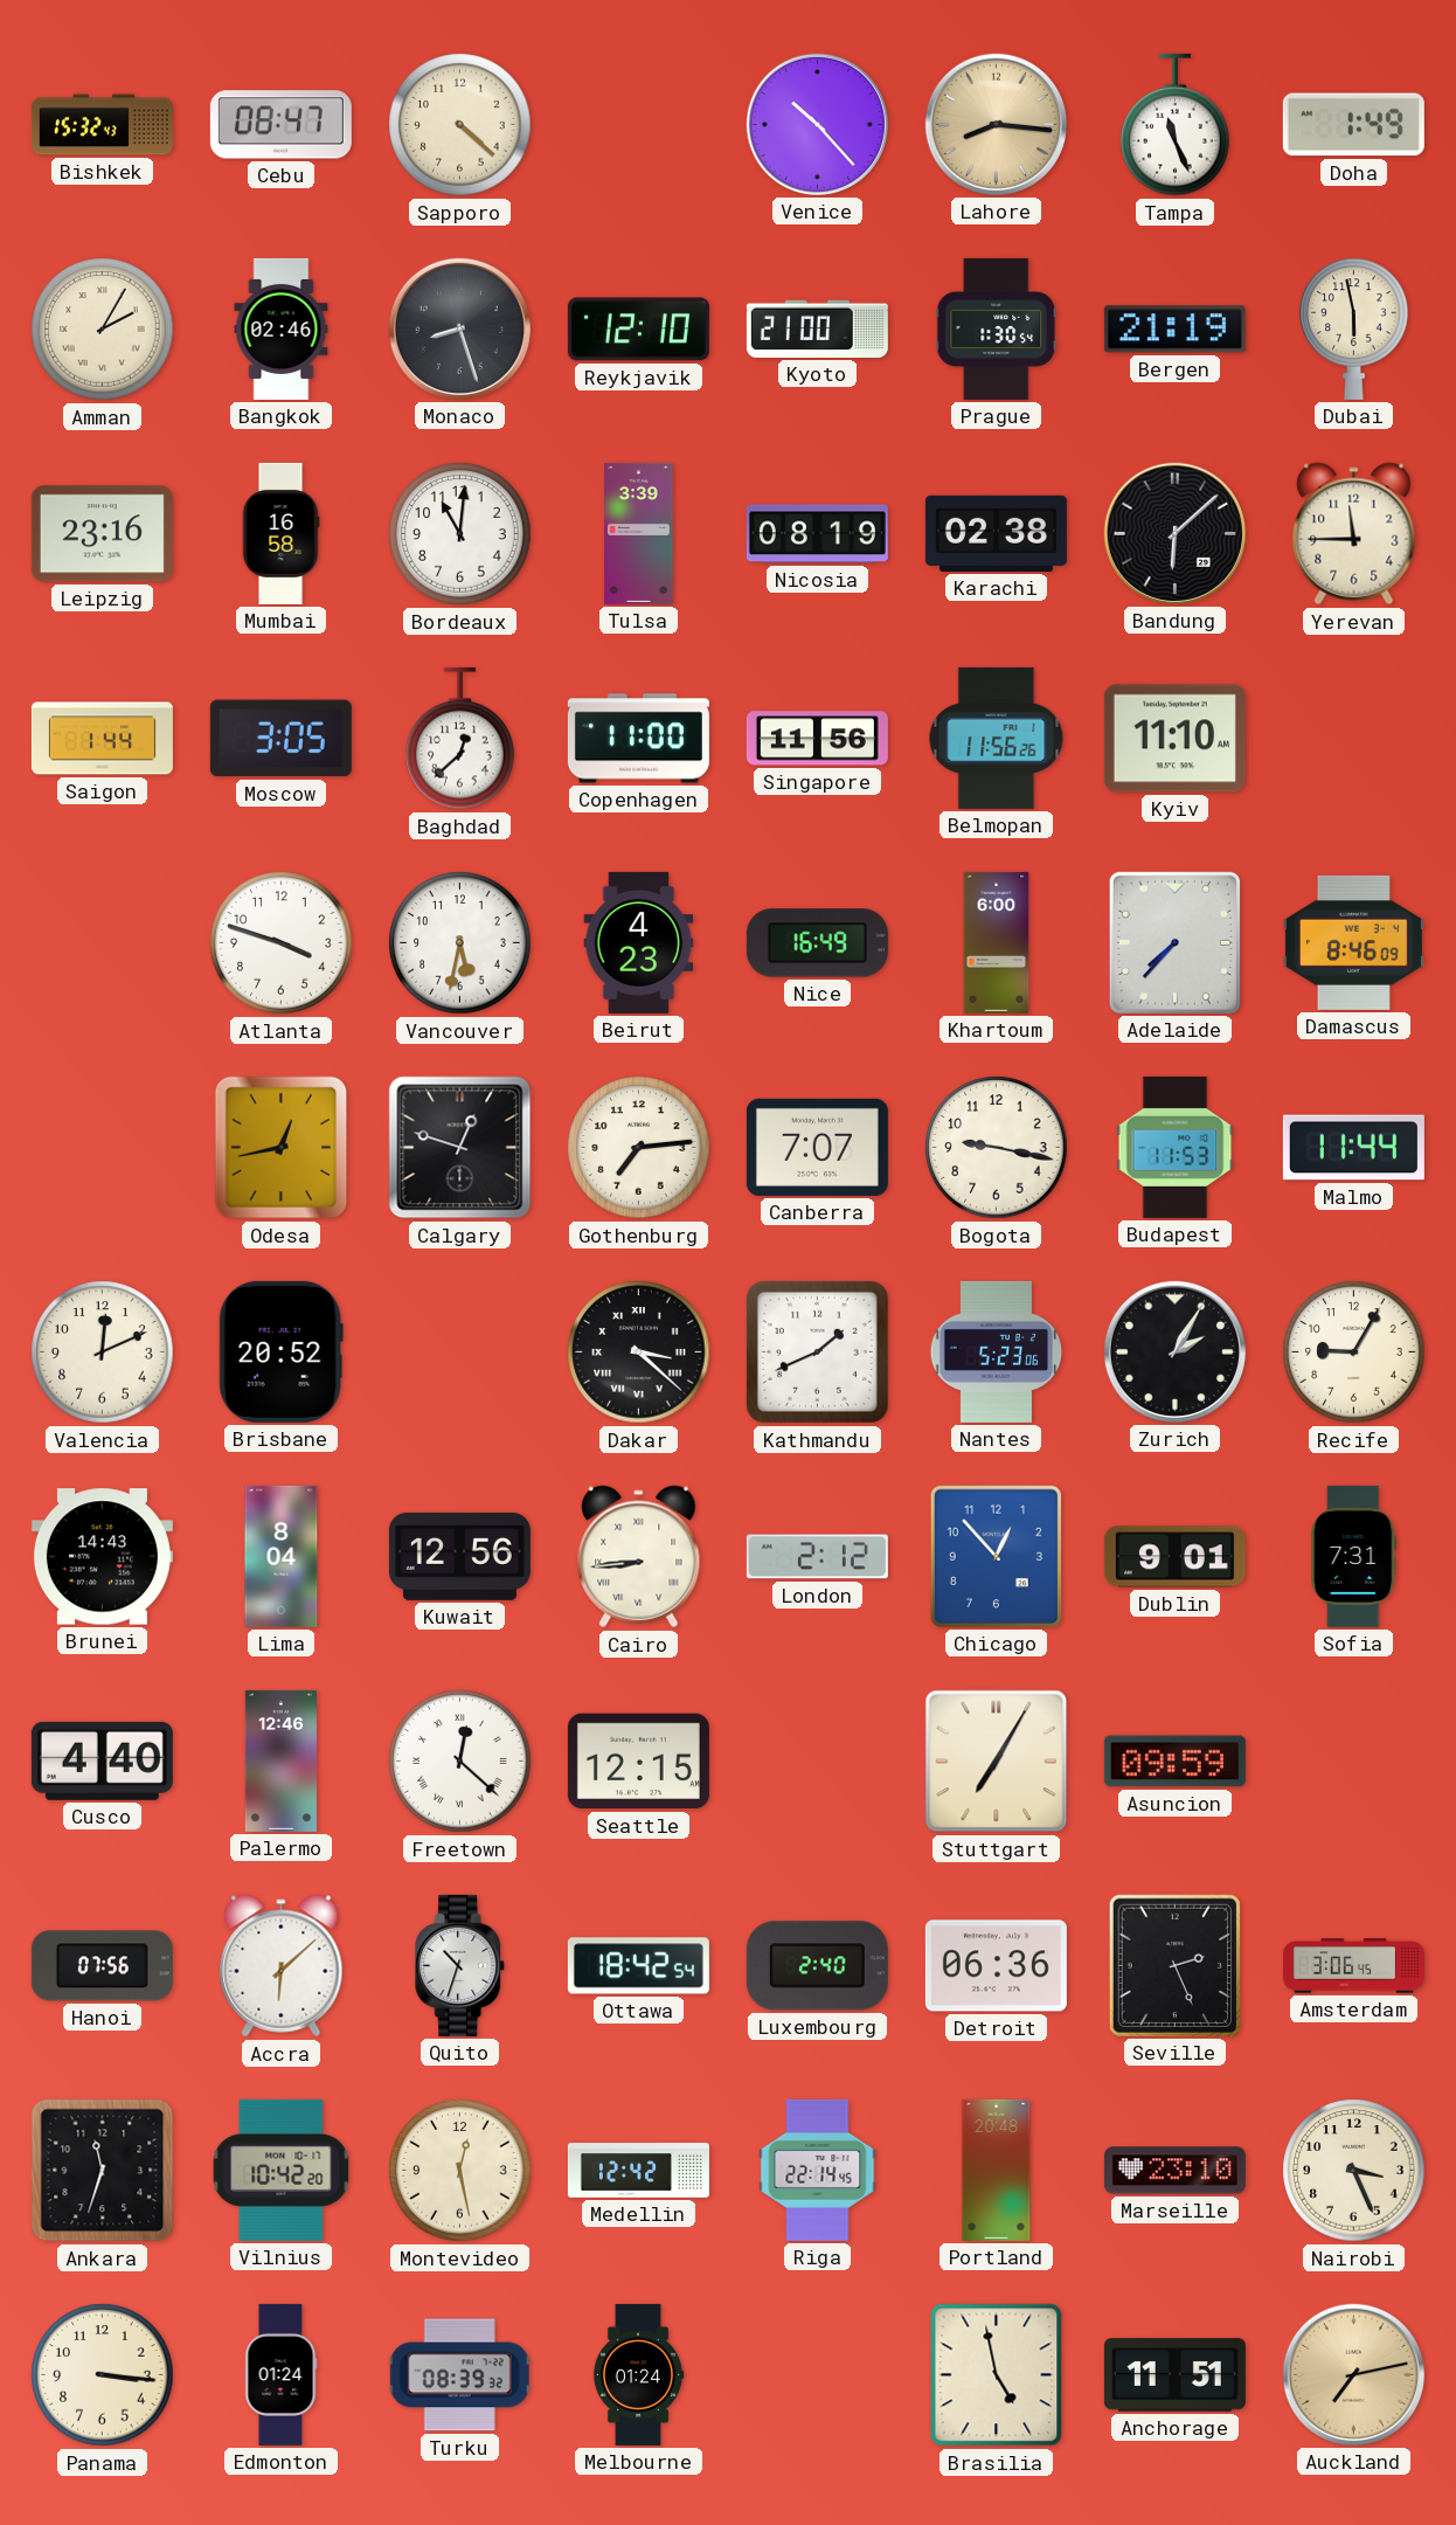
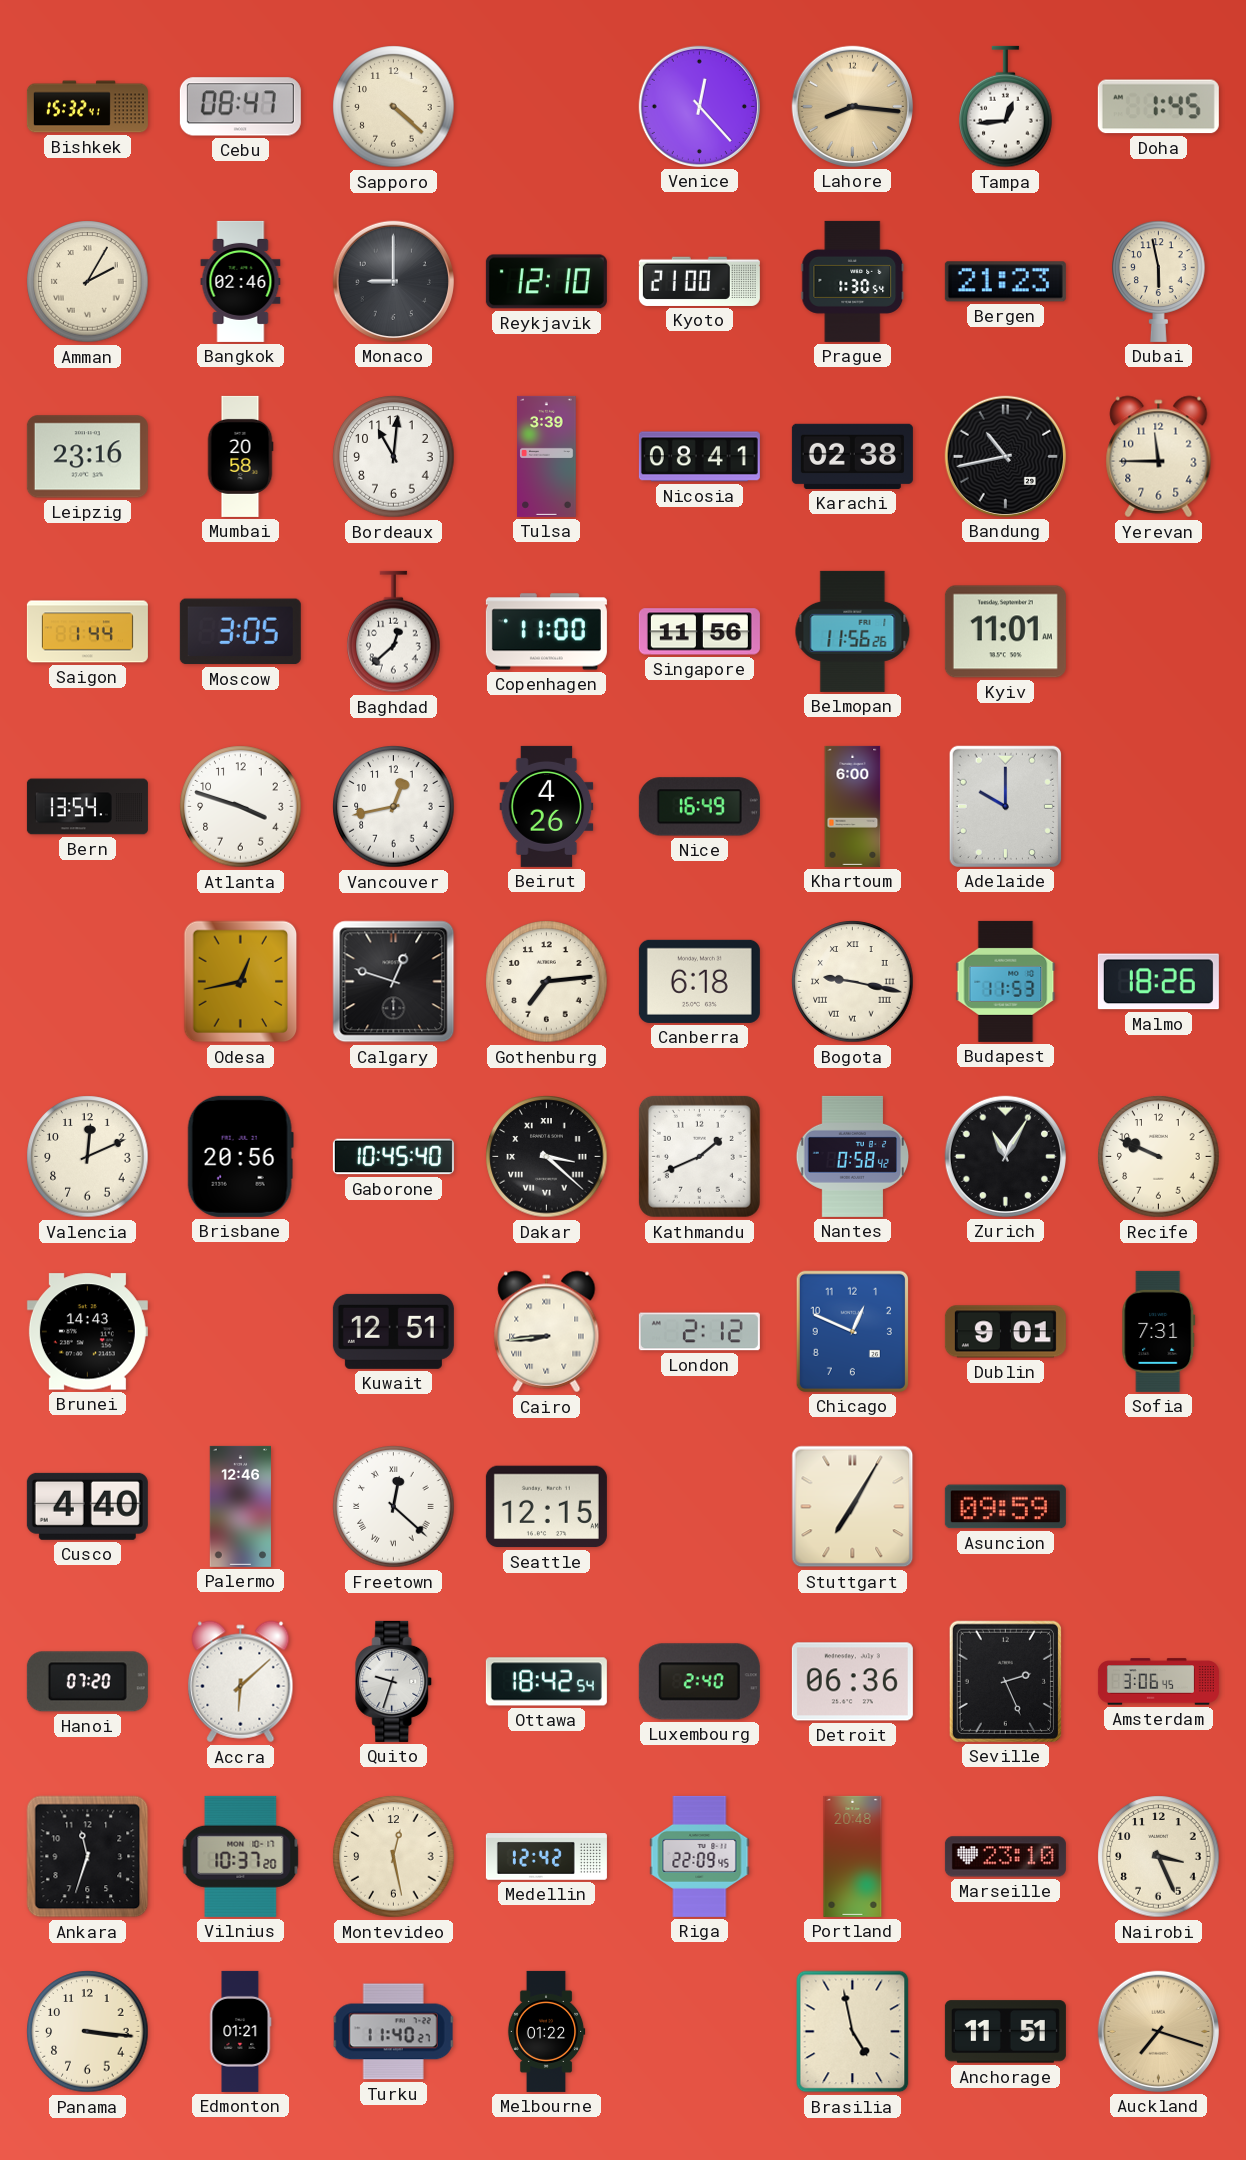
Bishkek: 15:32:43 -> 15:32:41 (87, 107)
Venice: 10:23 -> 12:23 (699, 106)
Tampa: 11:26 -> 12:44 (1006, 107)
Doha: 1:49 -> 1:45 (1158, 107)
Monaco: 8:27 -> 9:00 (393, 281)
Bergen: 21:19 -> 21:23 (1005, 282)
Mumbai: 16:58 -> 20:58 (240, 456)
Nicosia: 08:19 -> 08:41 (699, 457)
Bandung: 6:08 -> 10:43 (1005, 456)
Kyiv: 11:10 -> 11:01 (1005, 632)
Bern: none -> 13:54 (87, 807)
Vancouver: 5:32 -> 12:43 (394, 807)
Beirut: 4:23 -> 4:26 (547, 806)
Adelaide: 7:37 -> 10:00 (1005, 806)
Damascus: 8:46 -> none (1353, 942)
Canberra: 7:07 -> 6:18 (699, 981)
Bogota numerals: Arabic -> Roman (853, 982)
Malmo: 11:44 -> 18:26 (1158, 982)
Brisbane: 20:52 -> 20:56 (240, 1156)
Gaborone: none -> 10:45 (393, 1157)
Nantes: 5:23 -> 0:58 (853, 1156)
Zurich: 2:05 -> 11:05 (1005, 1156)
Recife: 9:05 -> 9:49 (1159, 1157)
Lima: 8:04 -> none (282, 1556)
Kuwait: 12:56 -> 12:51 (393, 1331)
Chicago: 12:53 -> 12:49 (852, 1331)
Hanoi: 07:56 -> 07:20 (87, 1682)
Quito: 10:33 -> 9:33 (394, 1681)
Vilnius: 10:42 -> 10:37 (241, 1856)
Riga: 22:14 -> 22:09 (700, 1856)
Edmonton: 01:24 -> 01:21 (240, 2031)
Turku: 08:39 -> 11:40 (394, 2032)
Melbourne: 01:24 -> 01:22 (546, 2031)
Auckland: 7:13 -> 7:18 (1158, 2031)
